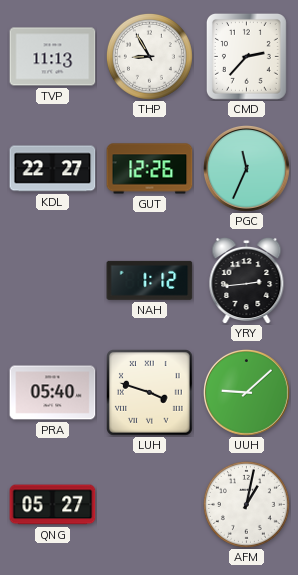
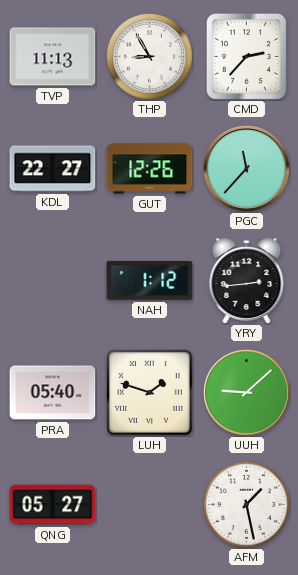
PGC: 11:34 -> 11:37 (247, 169)
LUH: 3:48 -> 1:48 (150, 393)
AFM: 1:02 -> 1:28 (246, 504)
